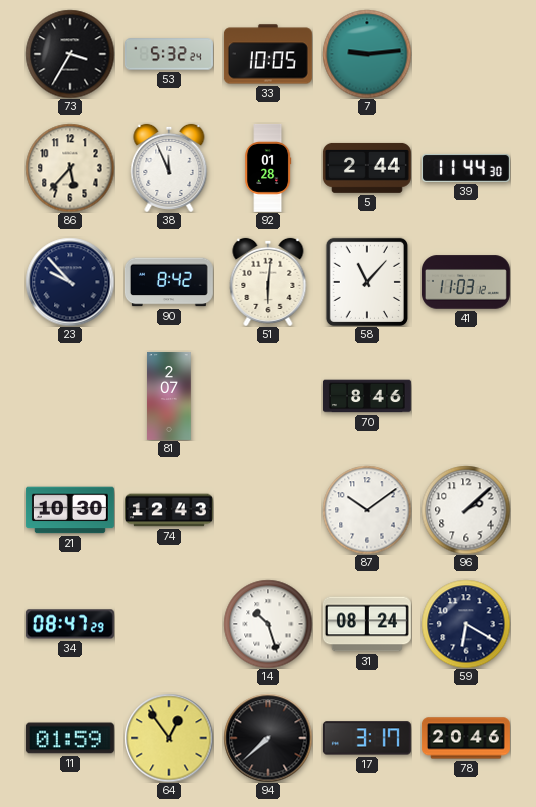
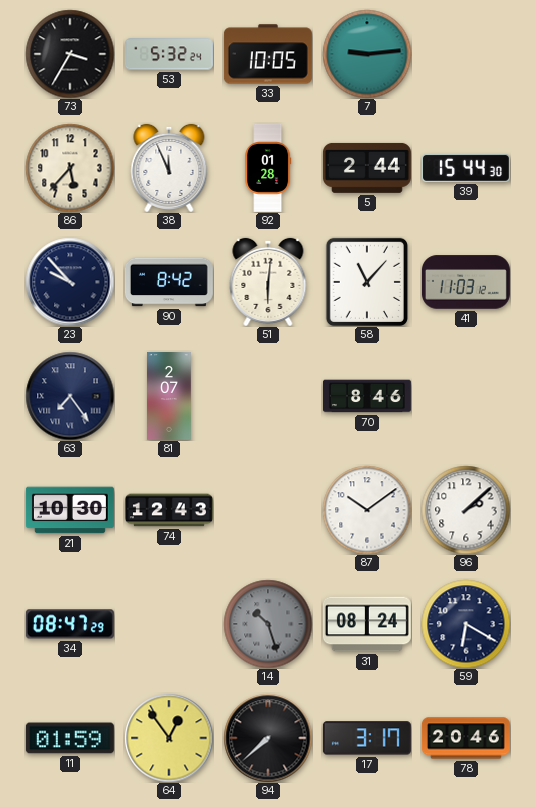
39: 11:44 -> 15:44 (466, 168)
63: none -> 7:24 (70, 396)
14 dial: white -> grey (268, 624)
